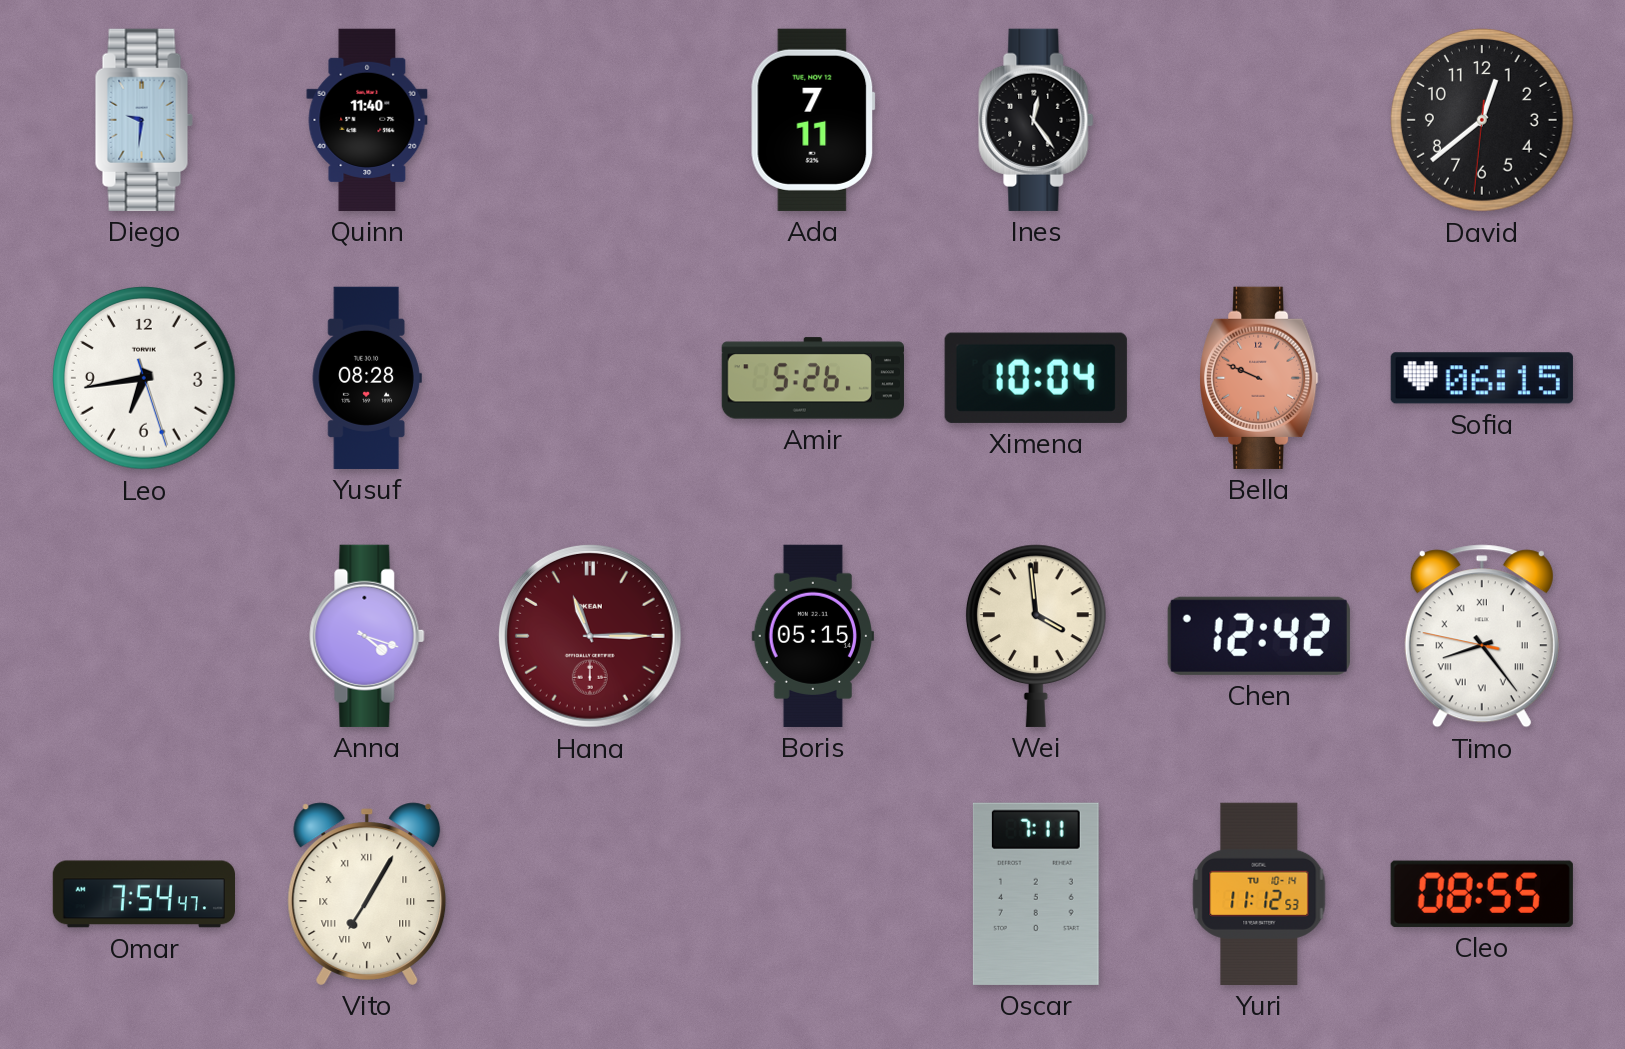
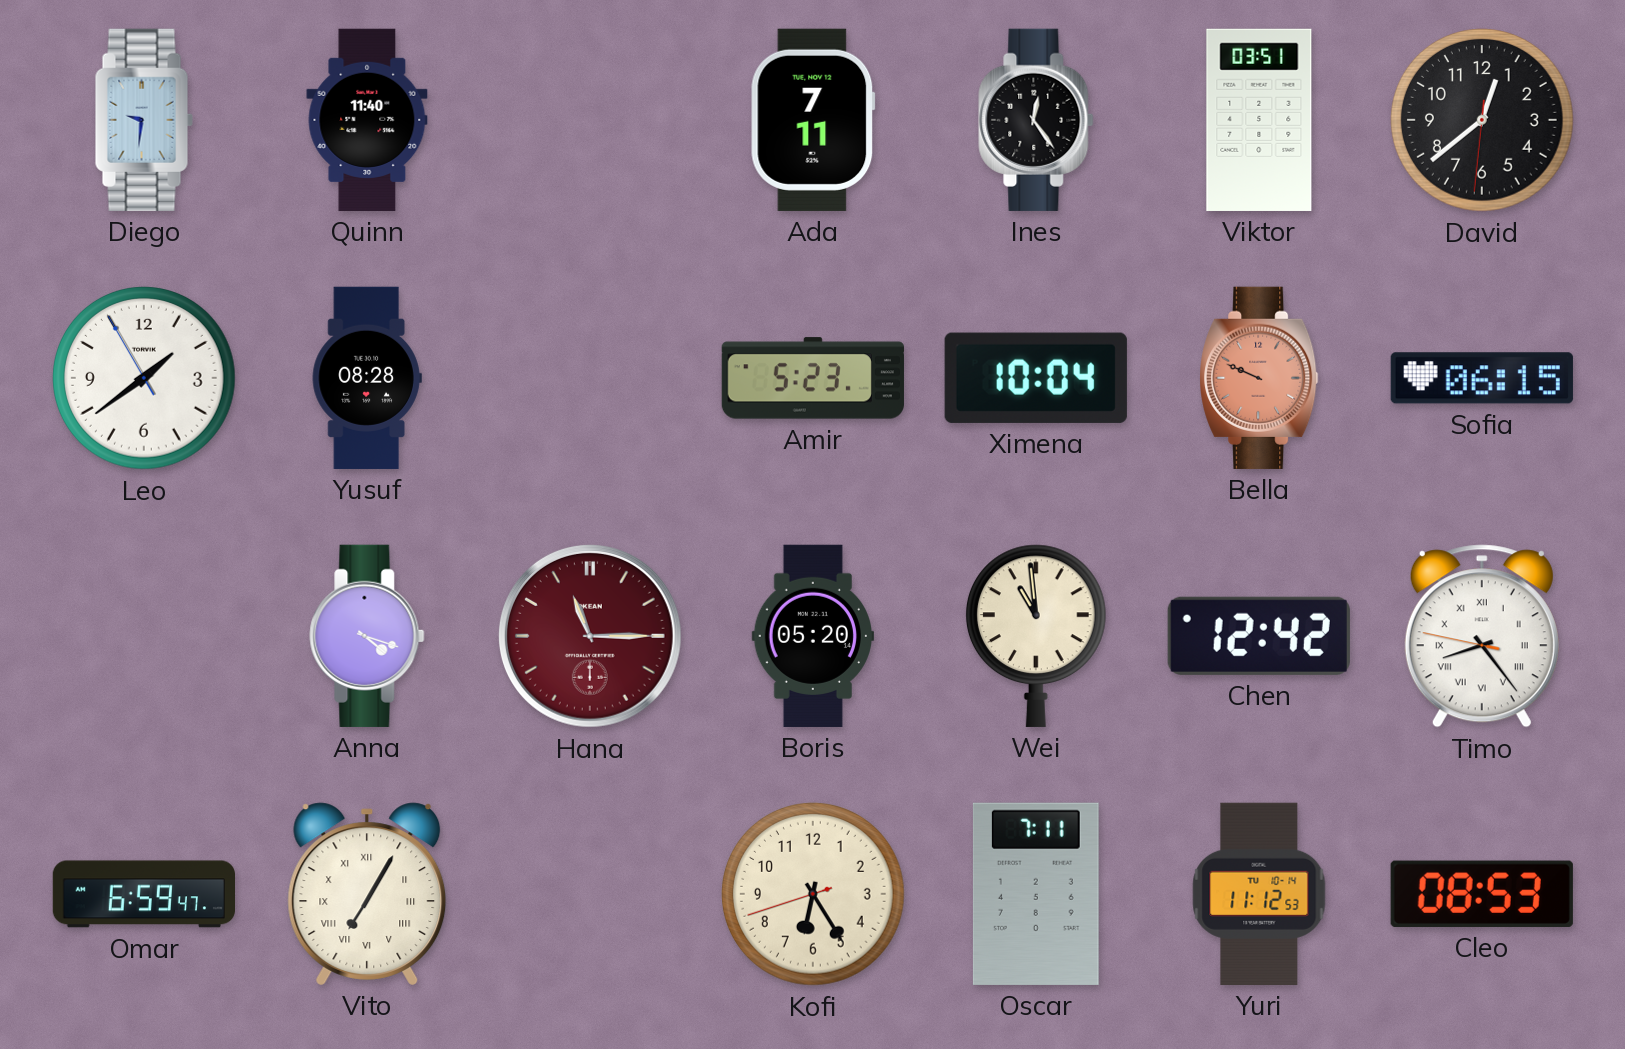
Viktor: none -> 03:51 (1259, 120)
Leo: 6:43 -> 1:38 (145, 379)
Amir: 5:26 -> 5:23 (813, 378)
Boris: 05:15 -> 05:20 (812, 636)
Wei: 3:59 -> 10:59 (1036, 636)
Omar: 7:54 -> 6:59 (143, 894)
Kofi: none -> 6:24 (814, 895)
Cleo: 08:55 -> 08:53 (1482, 894)
